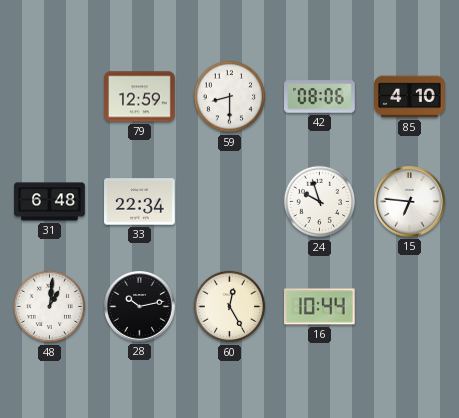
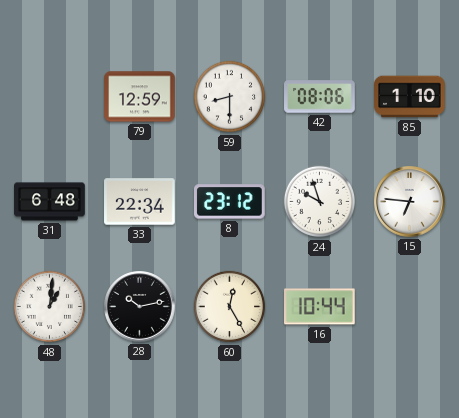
85: 4:10 -> 1:10 (410, 97)
8: none -> 23:12 (230, 202)
